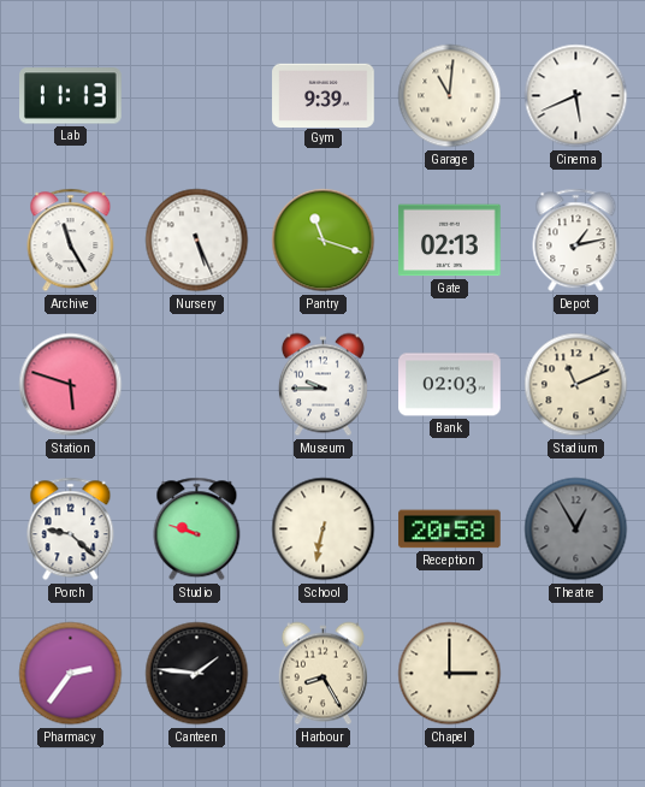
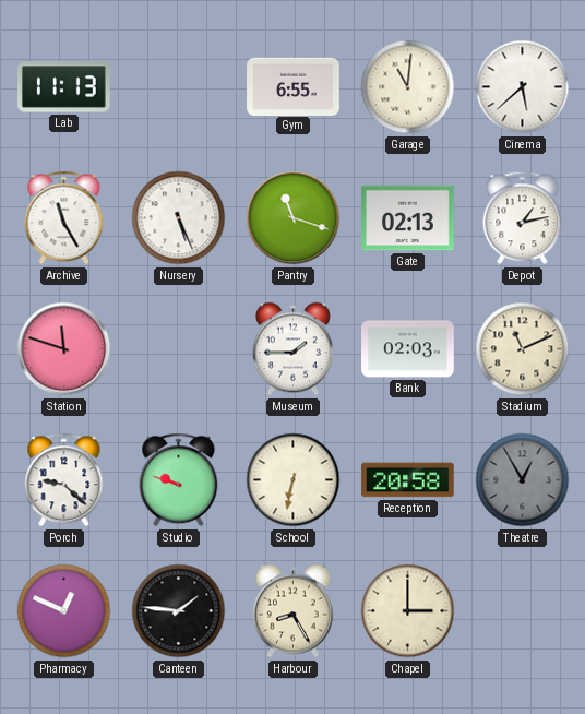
Gym: 9:39 -> 6:55 (294, 86)
Cinema: 5:41 -> 5:38 (523, 87)
Station: 5:48 -> 11:48 (64, 349)
Museum: 9:45 -> 1:45 (292, 349)
Pharmacy: 2:36 -> 12:49 (64, 611)
